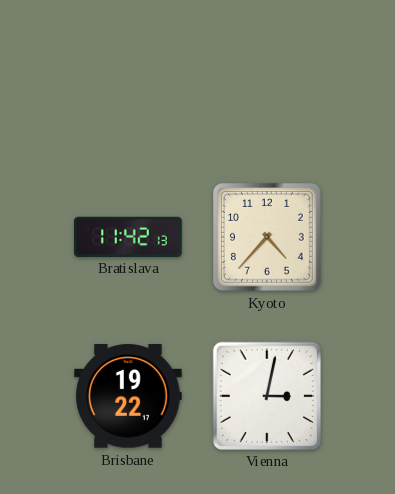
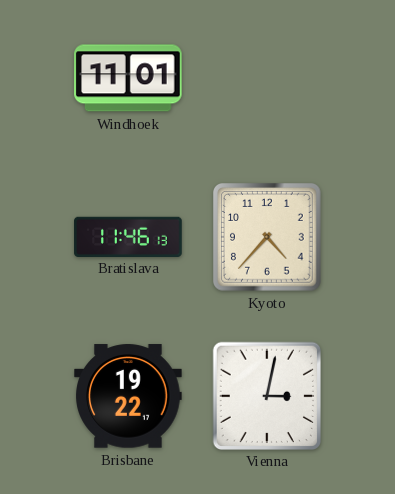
Windhoek: none -> 11:01 (129, 78)
Bratislava: 11:42 -> 11:46 (128, 236)
